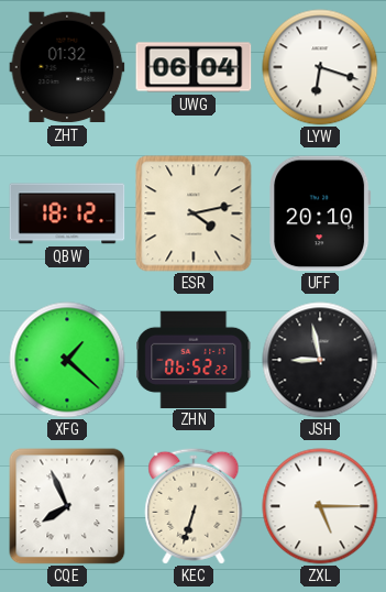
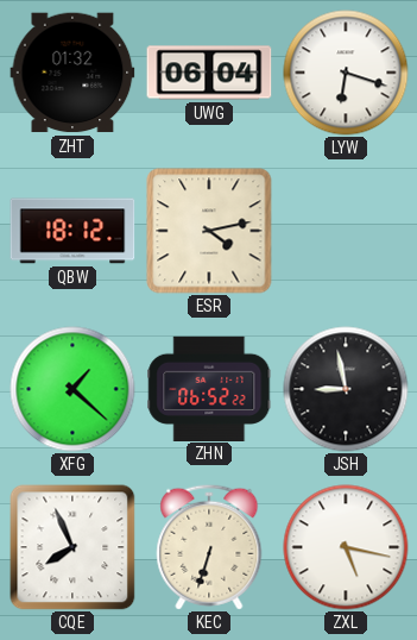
UFF: 20:10 -> none (320, 213)
ZXL: 5:15 -> 5:17 (346, 547)
